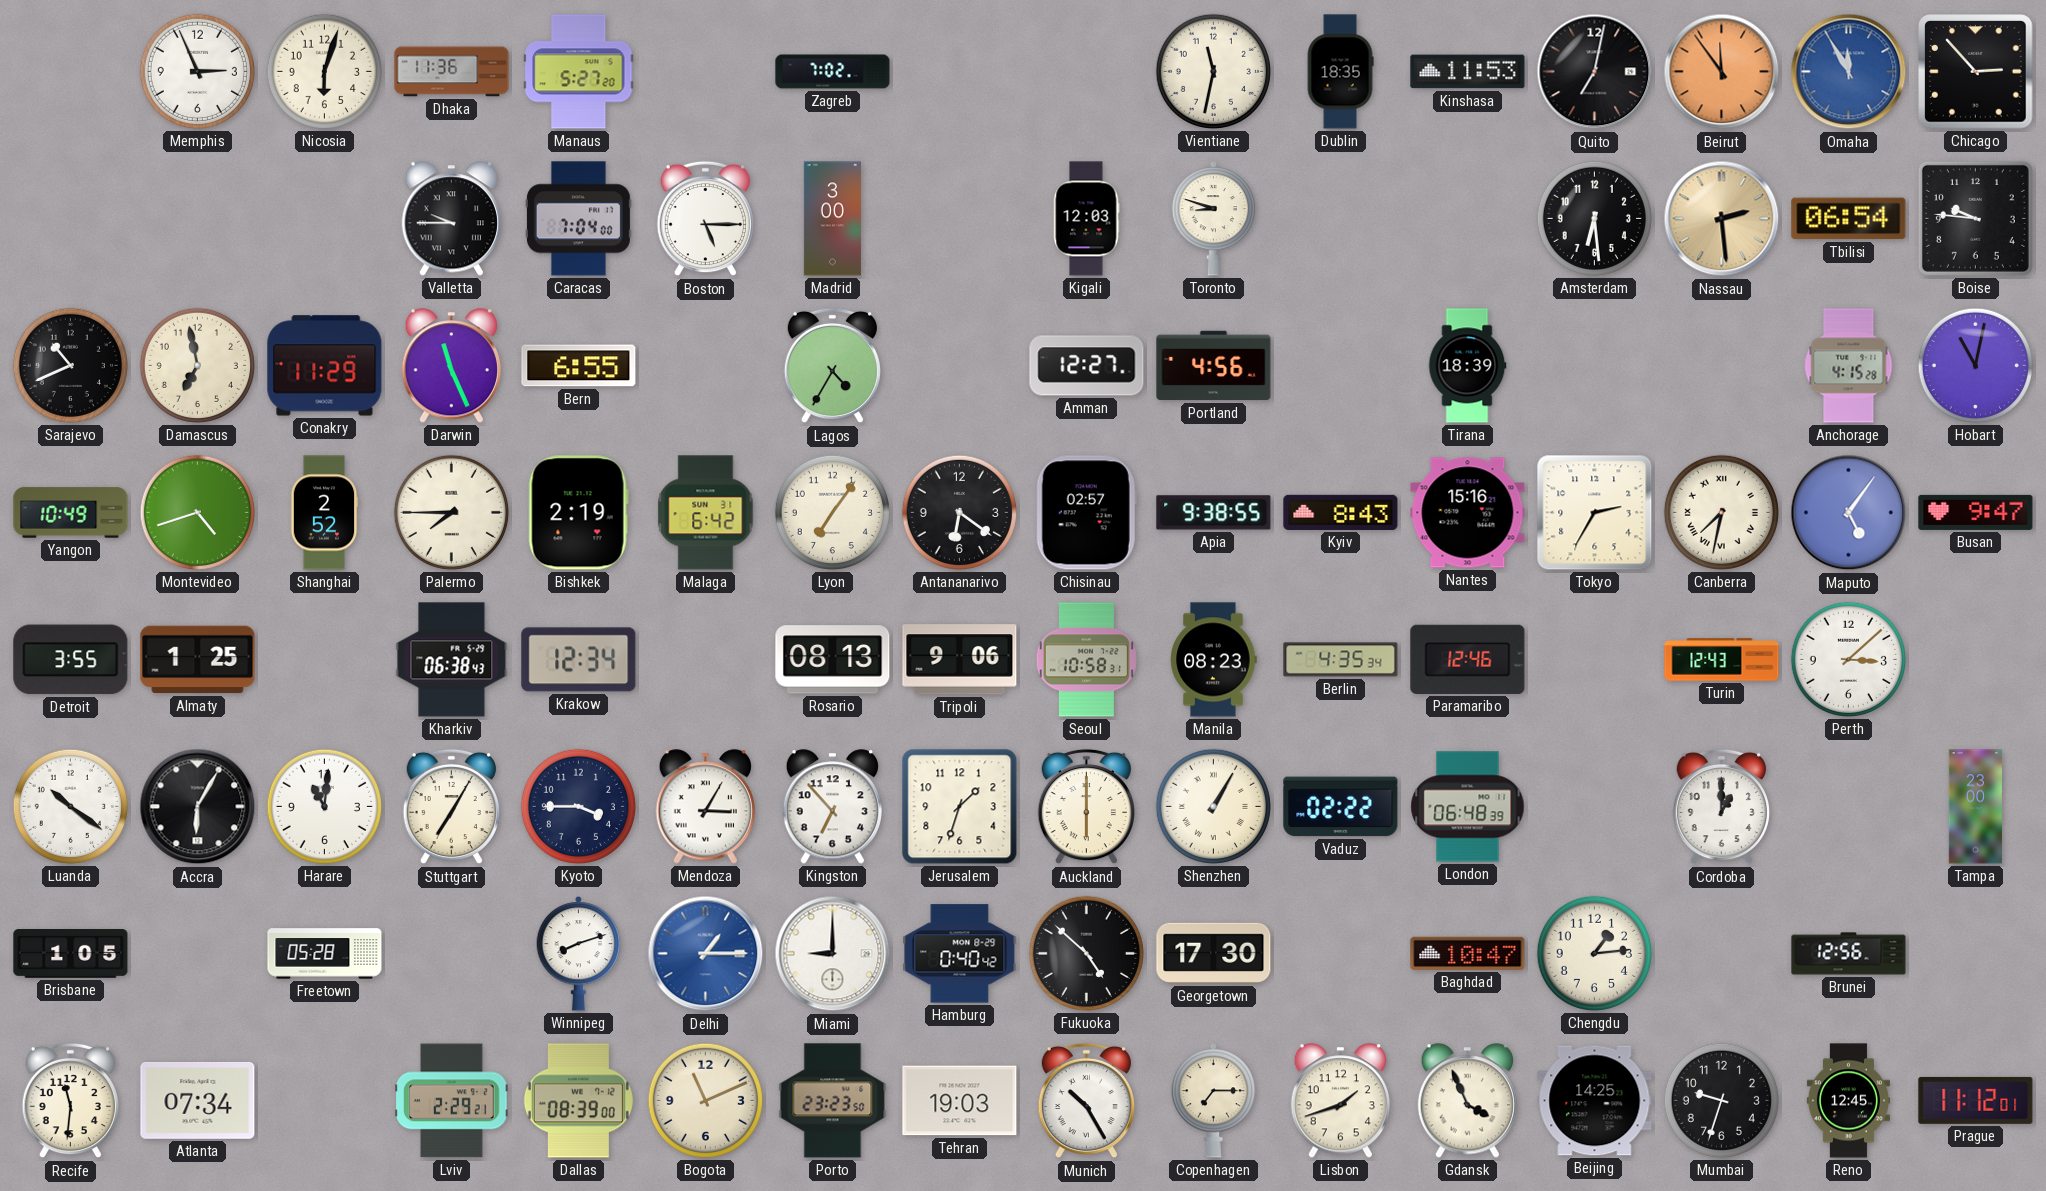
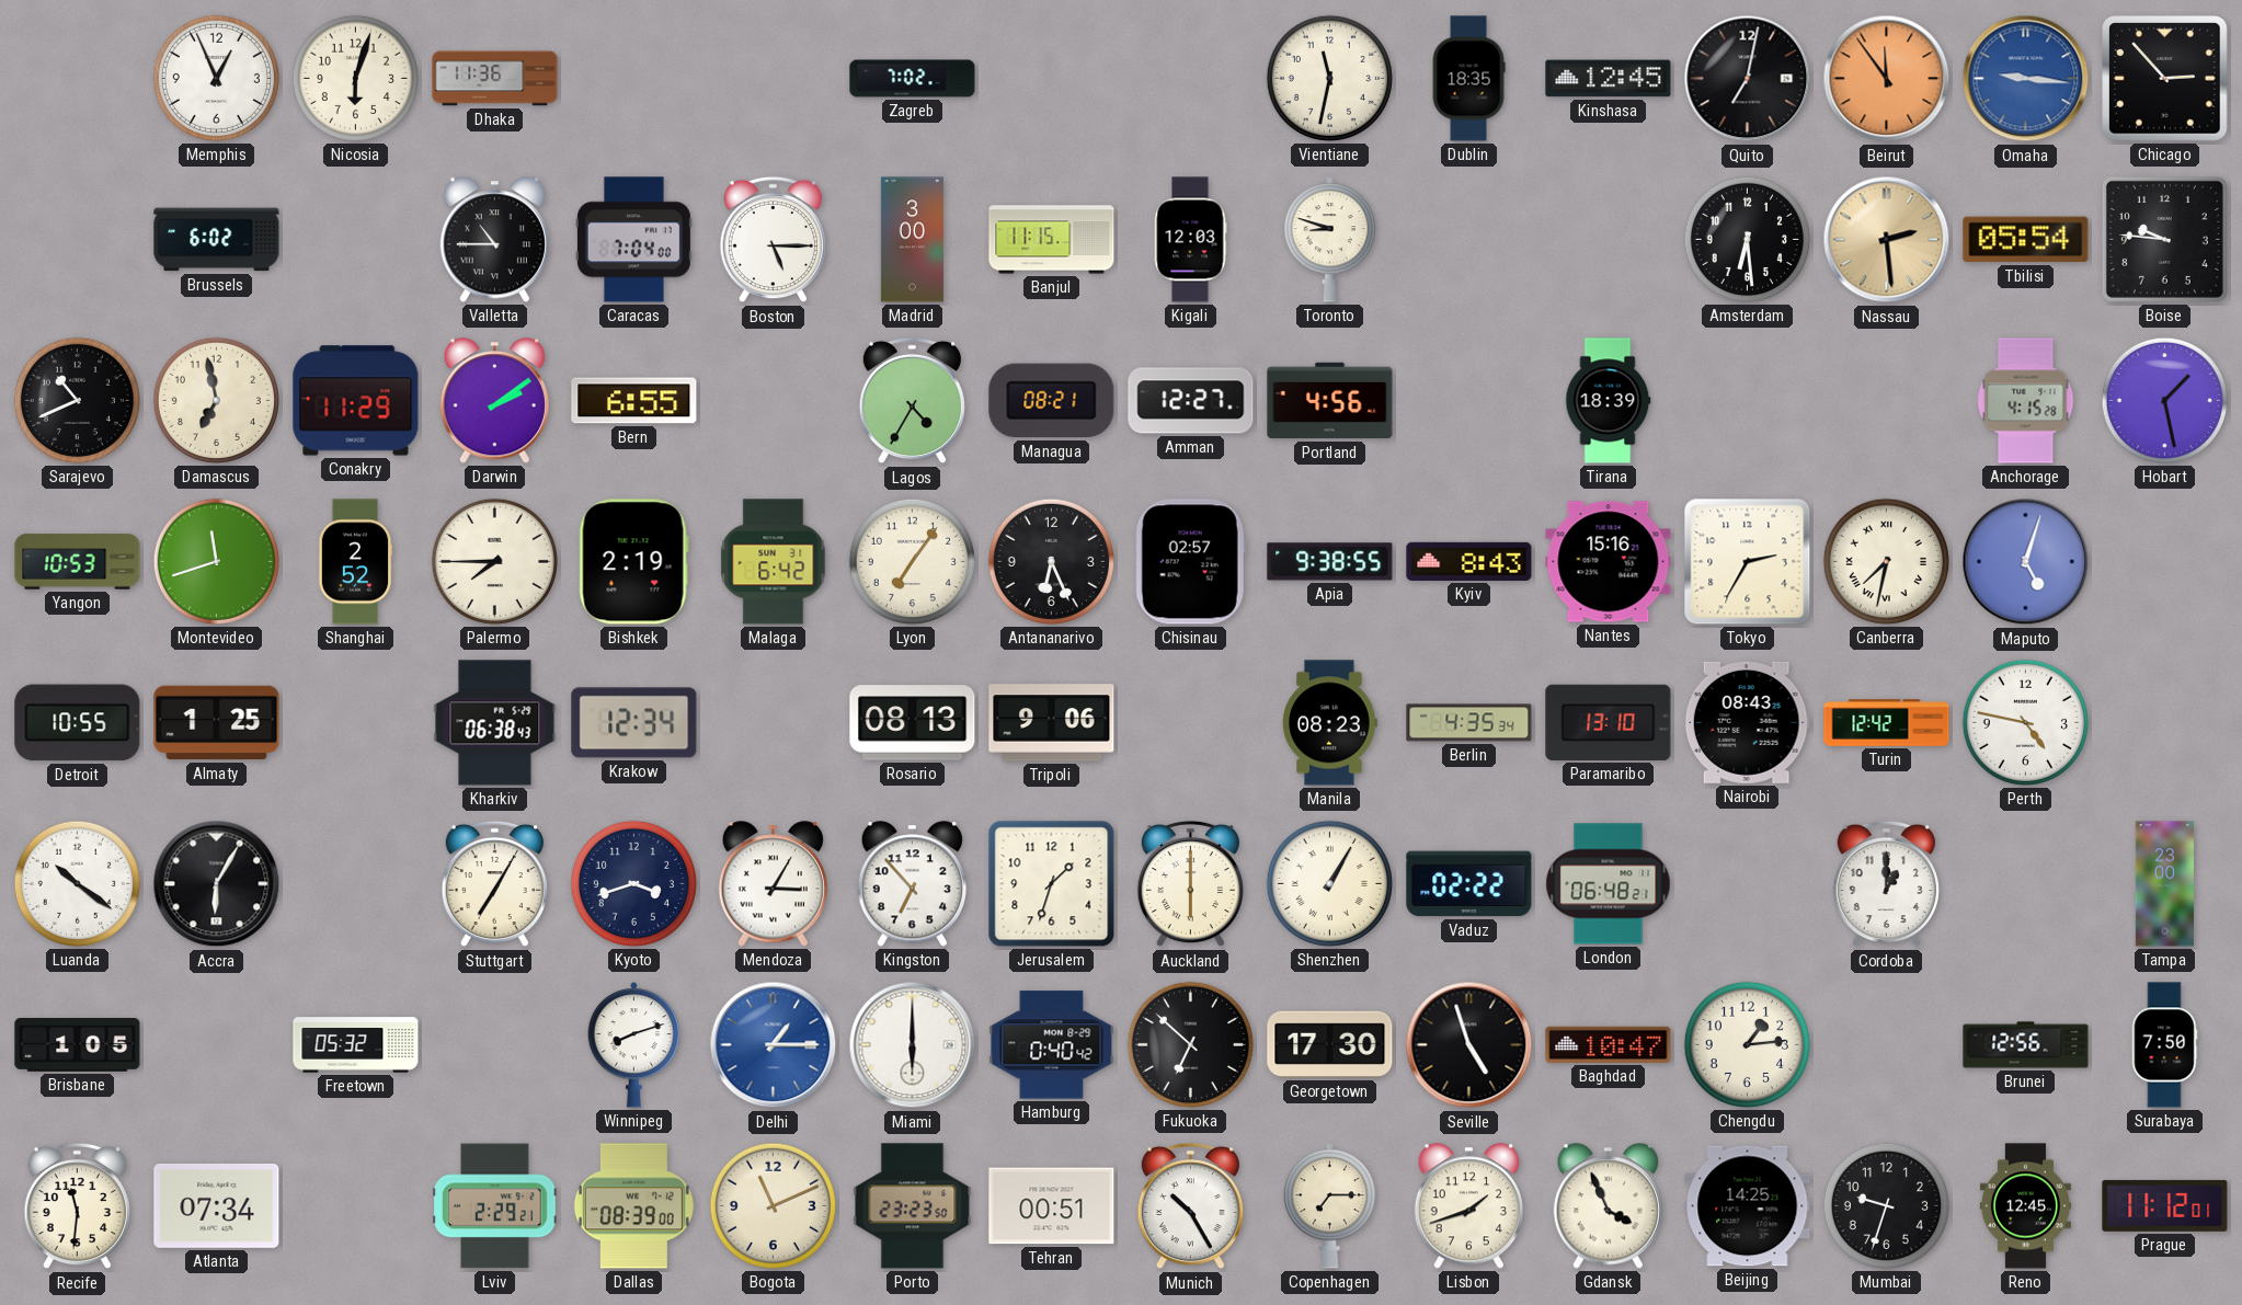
Memphis: 2:56 -> 12:56 (216, 78)
Manaus: 5:27 -> none (579, 72)
Kinshasa: 11:53 -> 12:45 (1609, 79)
Omaha: 11:55 -> 9:16 (2026, 79)
Brussels: none -> 6:02 (217, 240)
Valletta: 9:45 -> 10:45 (494, 240)
Banjul: none -> 11:15 (1052, 240)
Tbilisi: 06:54 -> 05:54 (2026, 240)
Darwin: 11:26 -> 2:09 (494, 401)
Managua: none -> 08:21 (1052, 401)
Hobart: 11:02 -> 1:28 (2164, 400)
Yangon: 10:49 -> 10:53 (78, 562)
Montevideo: 4:42 -> 11:42 (216, 561)
Antananarivo: 6:21 -> 6:26 (1051, 561)
Maputo: 5:06 -> 5:03 (2026, 562)
Busan: 9:47 -> none (1976, 512)
Detroit: 3:55 -> 10:55 (78, 723)
Seoul: 10:58 -> none (1086, 660)
Paramaribo: 12:46 -> 13:10 (1609, 722)
Nairobi: none -> 08:43 (1747, 722)
Turin: 12:43 -> 12:42 (1887, 723)
Perth: 3:08 -> 4:47 (2025, 722)
Harare: 11:01 -> none (324, 806)
Kyoto: 3:45 -> 3:42 (633, 883)
London: 06:48:39 -> 06:48:21 (1609, 884)
Freetown: 05:28 -> 05:32 (356, 1045)
Miami: 9:00 -> 6:00 (913, 1045)
Fukuoka: 4:52 -> 6:52 (1190, 1044)
Seville: none -> 4:57 (1469, 1045)
Surabaya: none -> 7:50 (2164, 1045)
Tehran: 19:03 -> 00:51 (1052, 1206)
